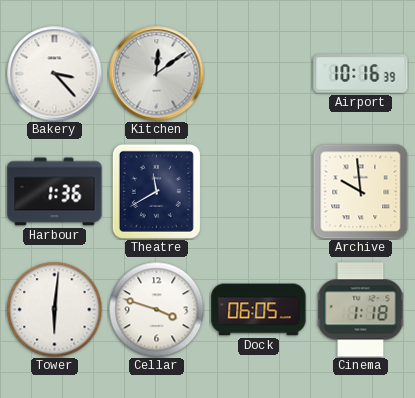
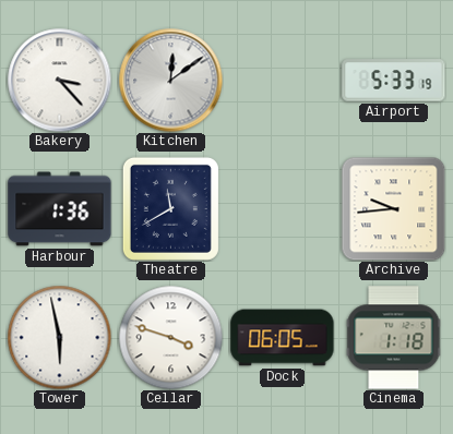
Airport: 10:16 -> 5:33 (394, 81)
Archive: 9:59 -> 9:44 (393, 208)
Tower: 6:01 -> 5:58 (59, 337)
